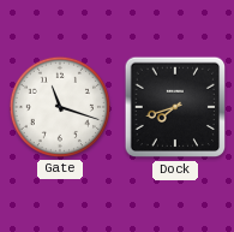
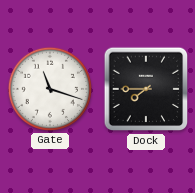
Dock: 7:42 -> 7:45 (146, 89)
